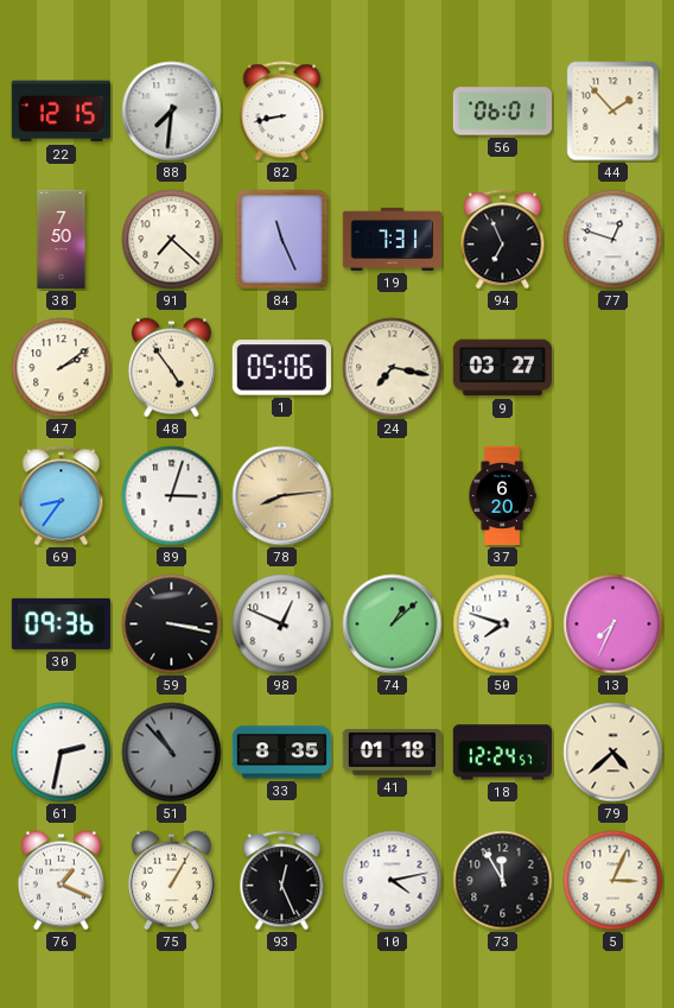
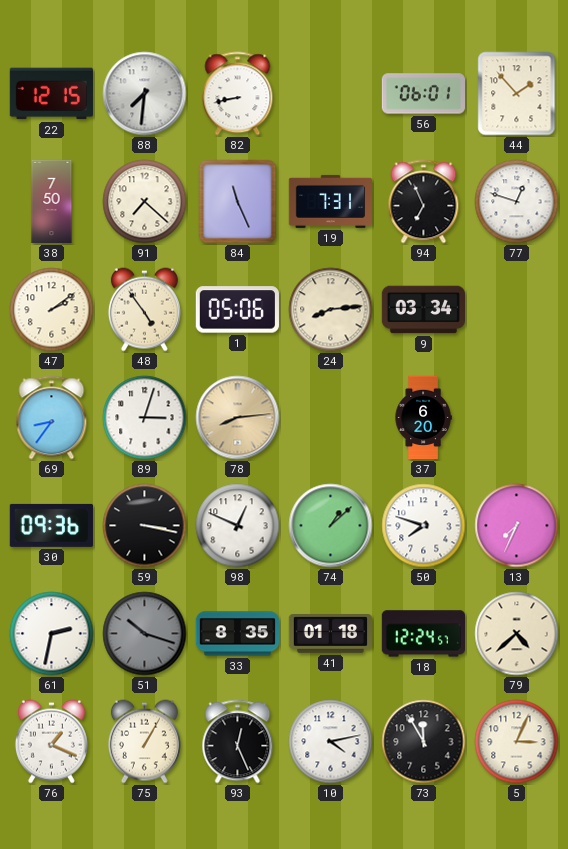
24: 7:17 -> 8:14 (331, 310)
9: 03:27 -> 03:34 (423, 310)
51: 10:53 -> 10:18 (145, 634)
